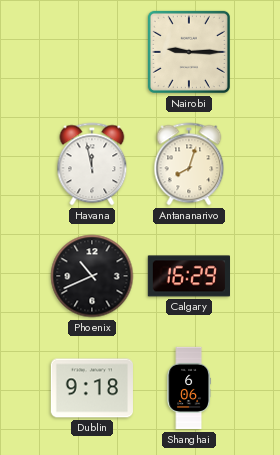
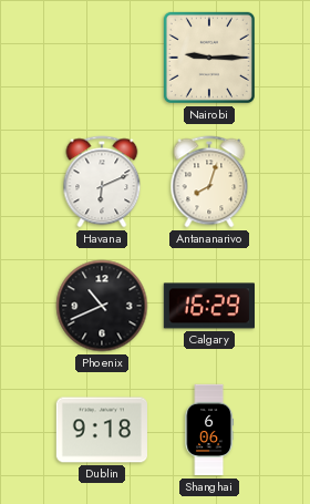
Havana: 11:58 -> 6:11 (102, 182)
